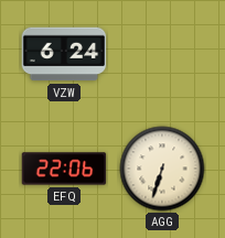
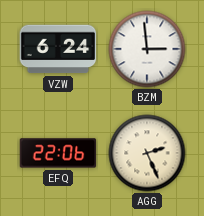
BZM: none -> 2:59 (147, 49)
AGG: 6:33 -> 2:26 (147, 153)
